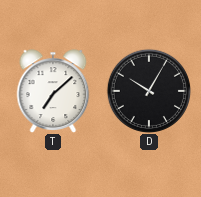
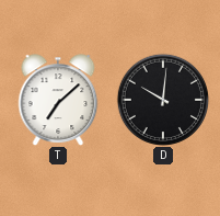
D: 10:05 -> 10:01 (162, 99)
